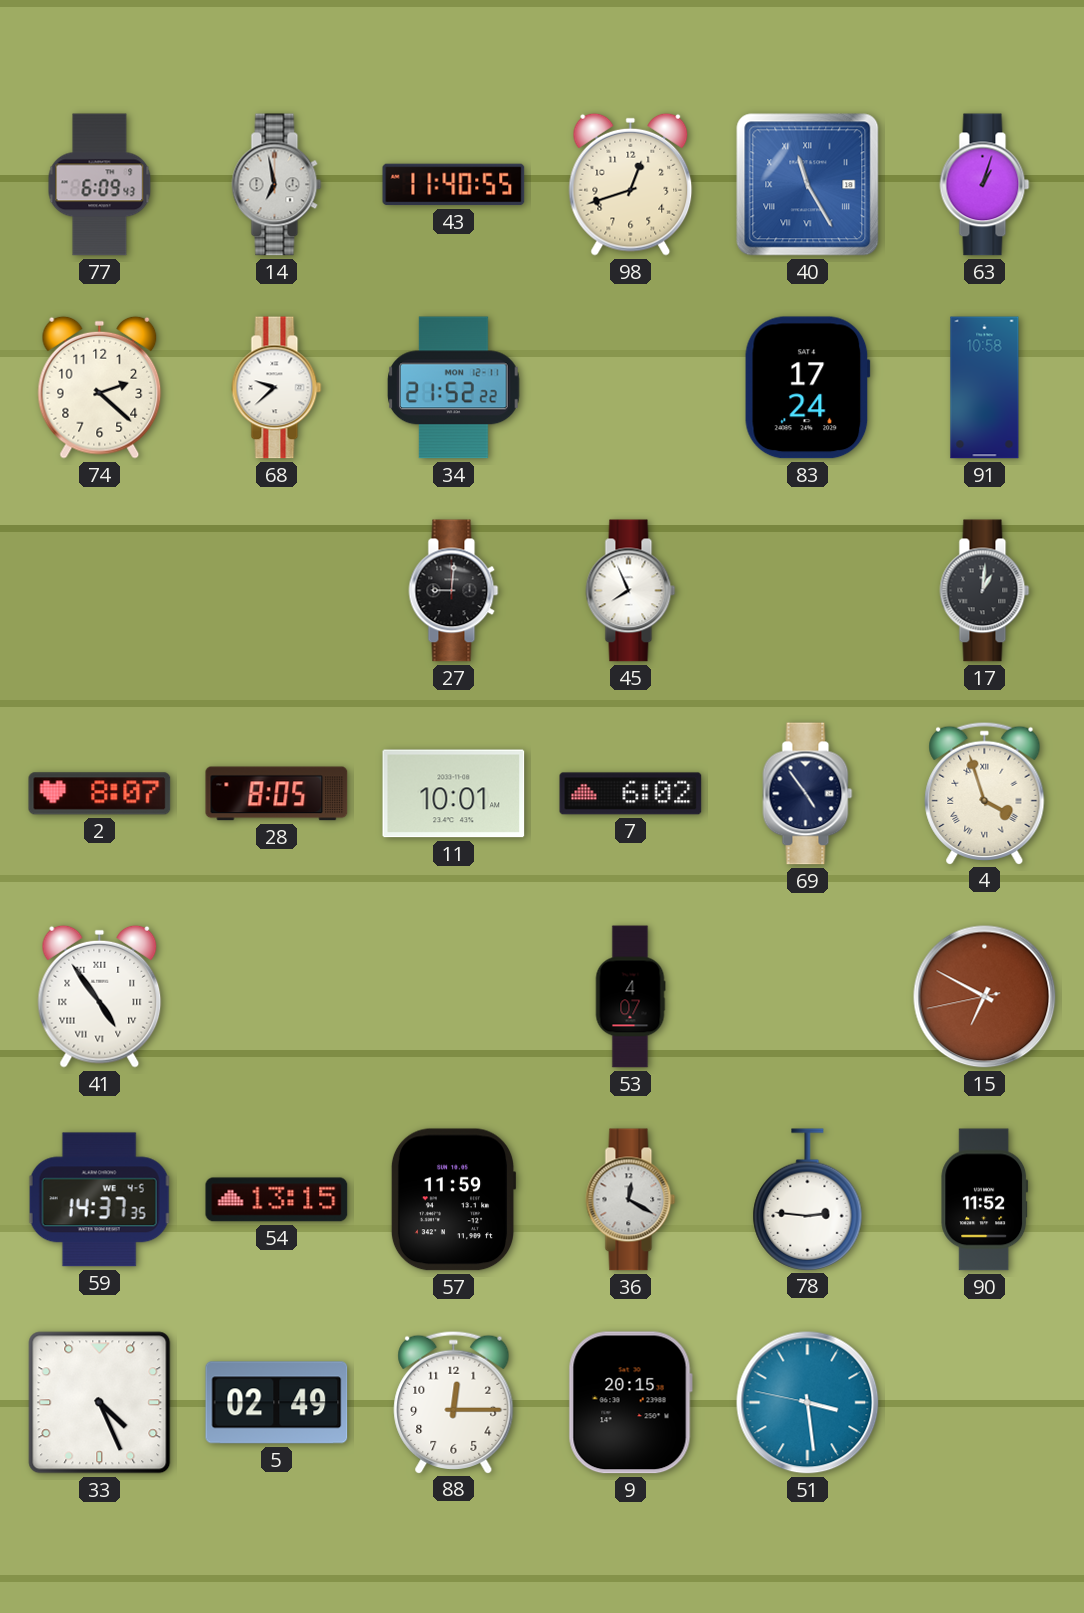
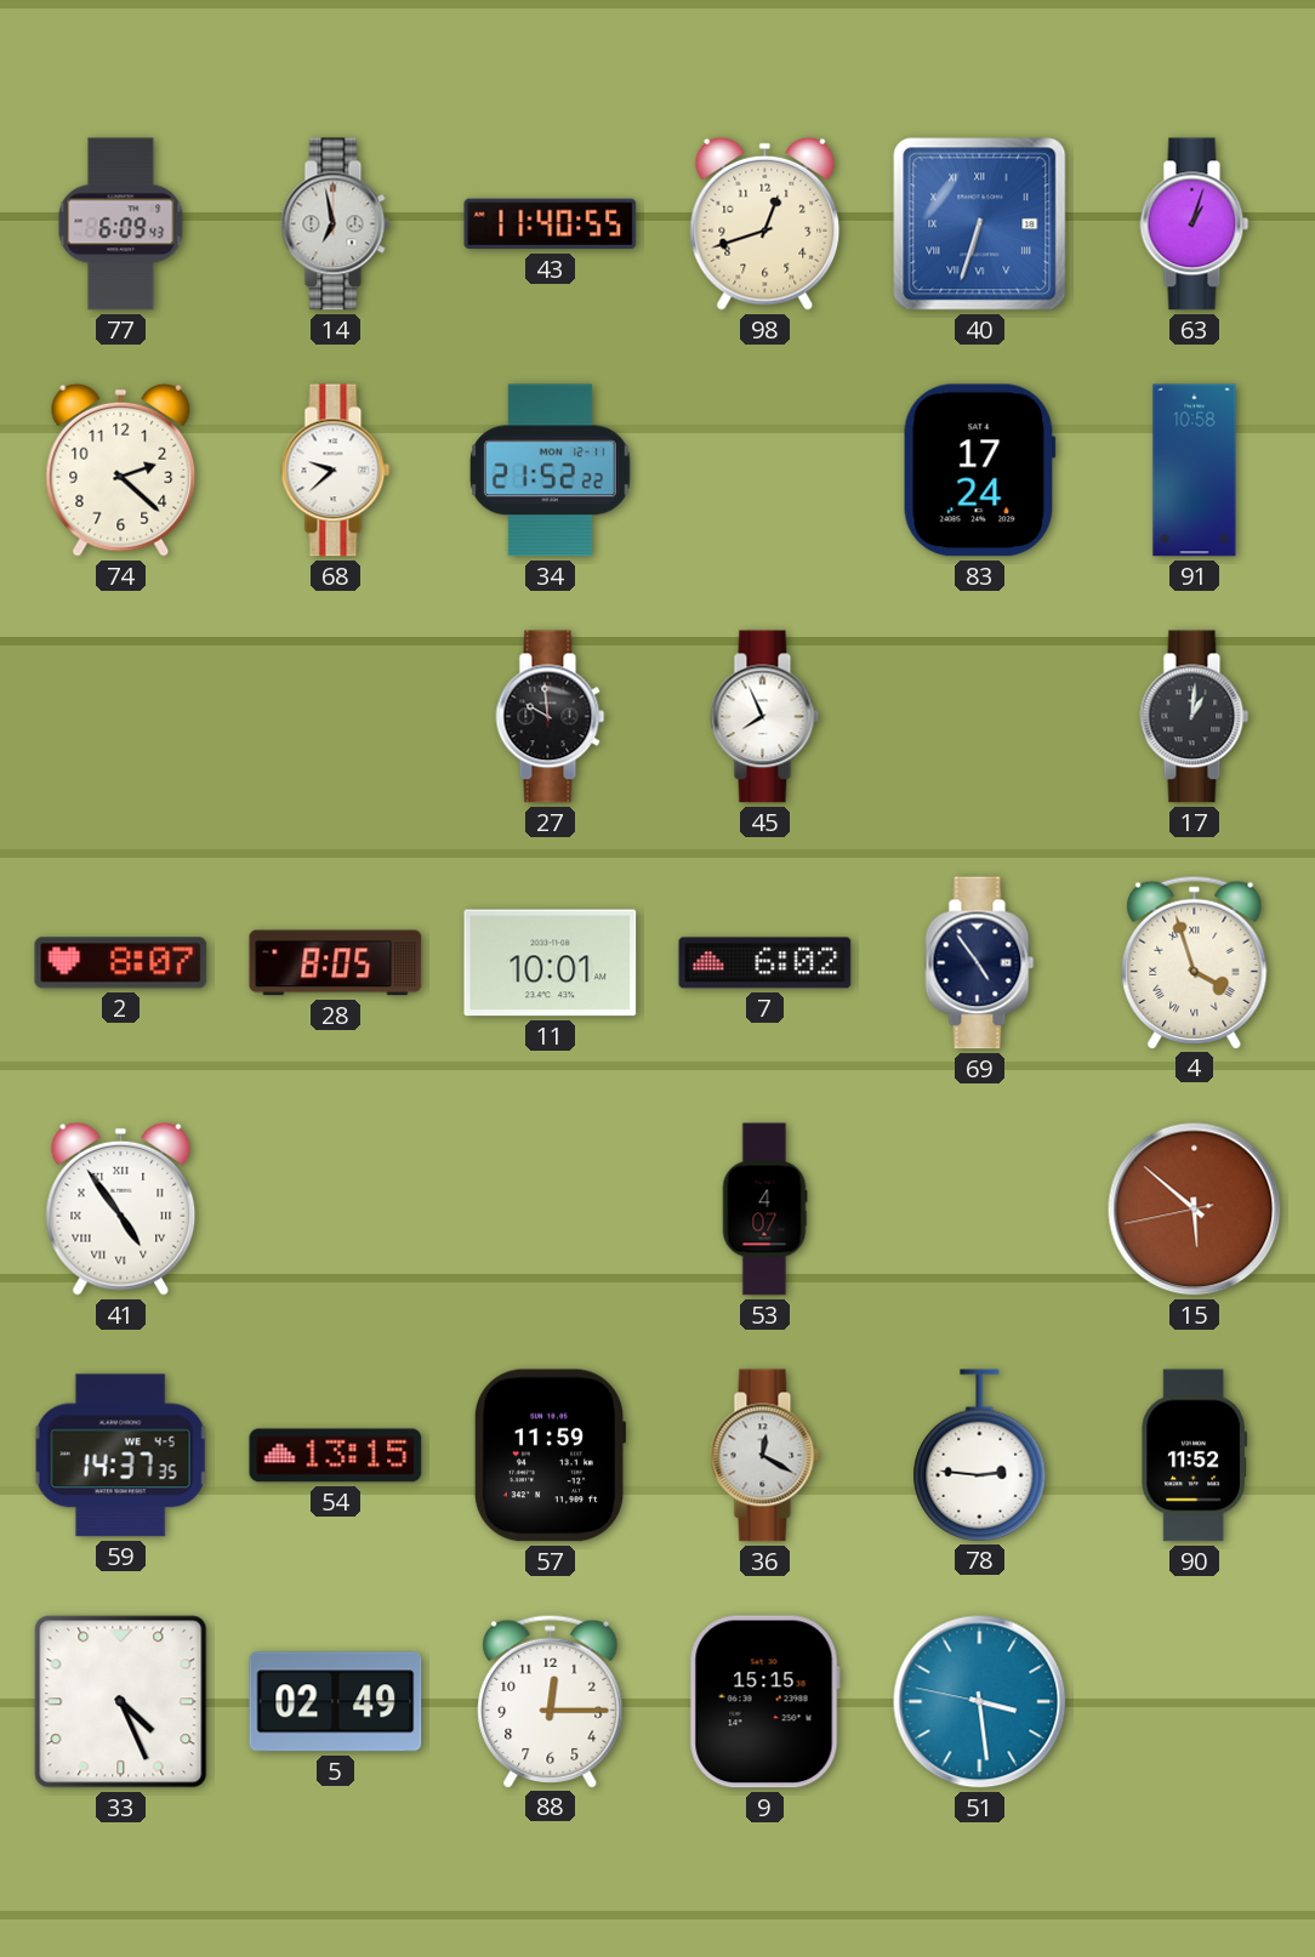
40: 11:25 -> 6:33 (980, 224)
27: 9:01 -> 9:59 (551, 717)
15: 6:49 -> 5:51 (1195, 1210)
9: 20:15 -> 15:15 (764, 1702)
